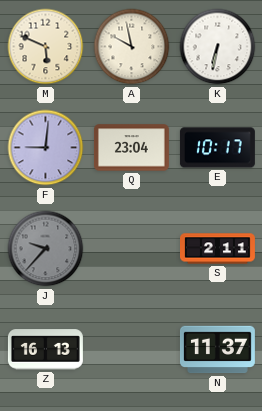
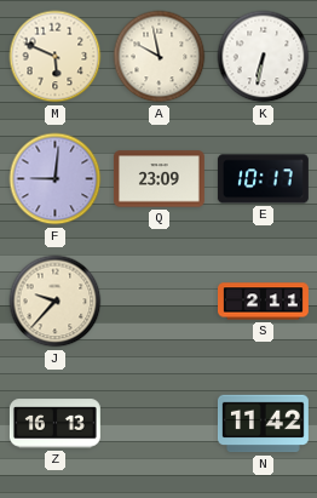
Q: 23:04 -> 23:09 (158, 179)
J dial: grey -> cream (56, 302)
N: 11:37 -> 11:42 (263, 424)
